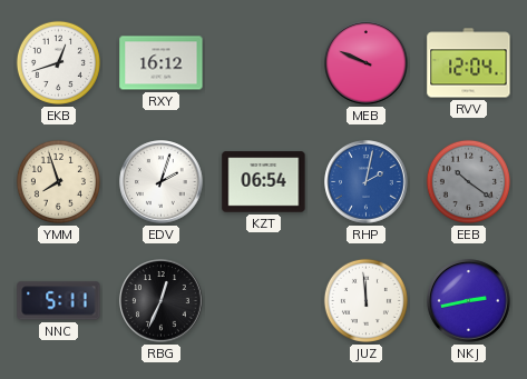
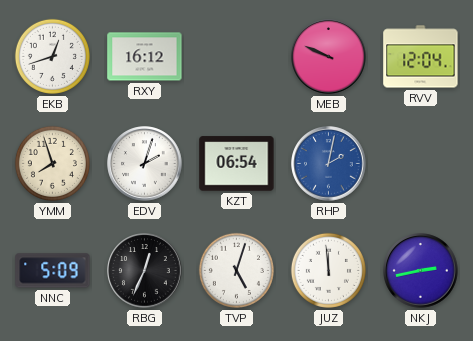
EEB: 10:21 -> none (468, 181)
NNC: 5:11 -> 5:09 (53, 271)
TVP: none -> 5:03 (236, 270)
